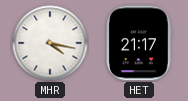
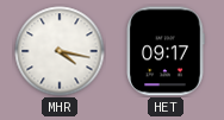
HET: 21:17 -> 09:17 (166, 51)
